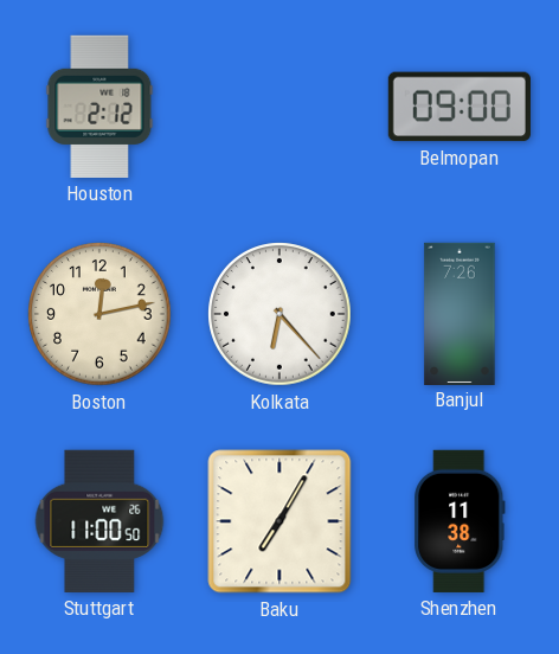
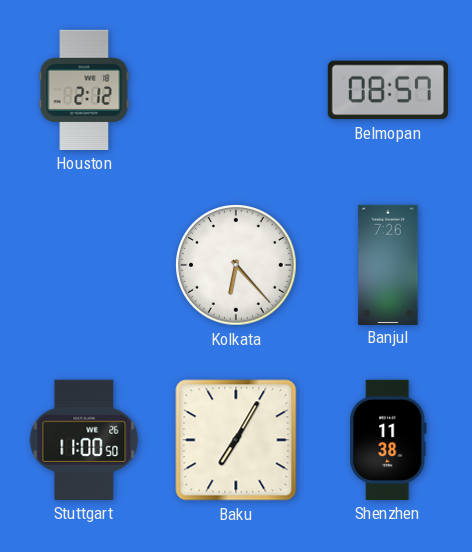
Belmopan: 09:00 -> 08:57 (388, 90)
Boston: 12:13 -> none (99, 314)
